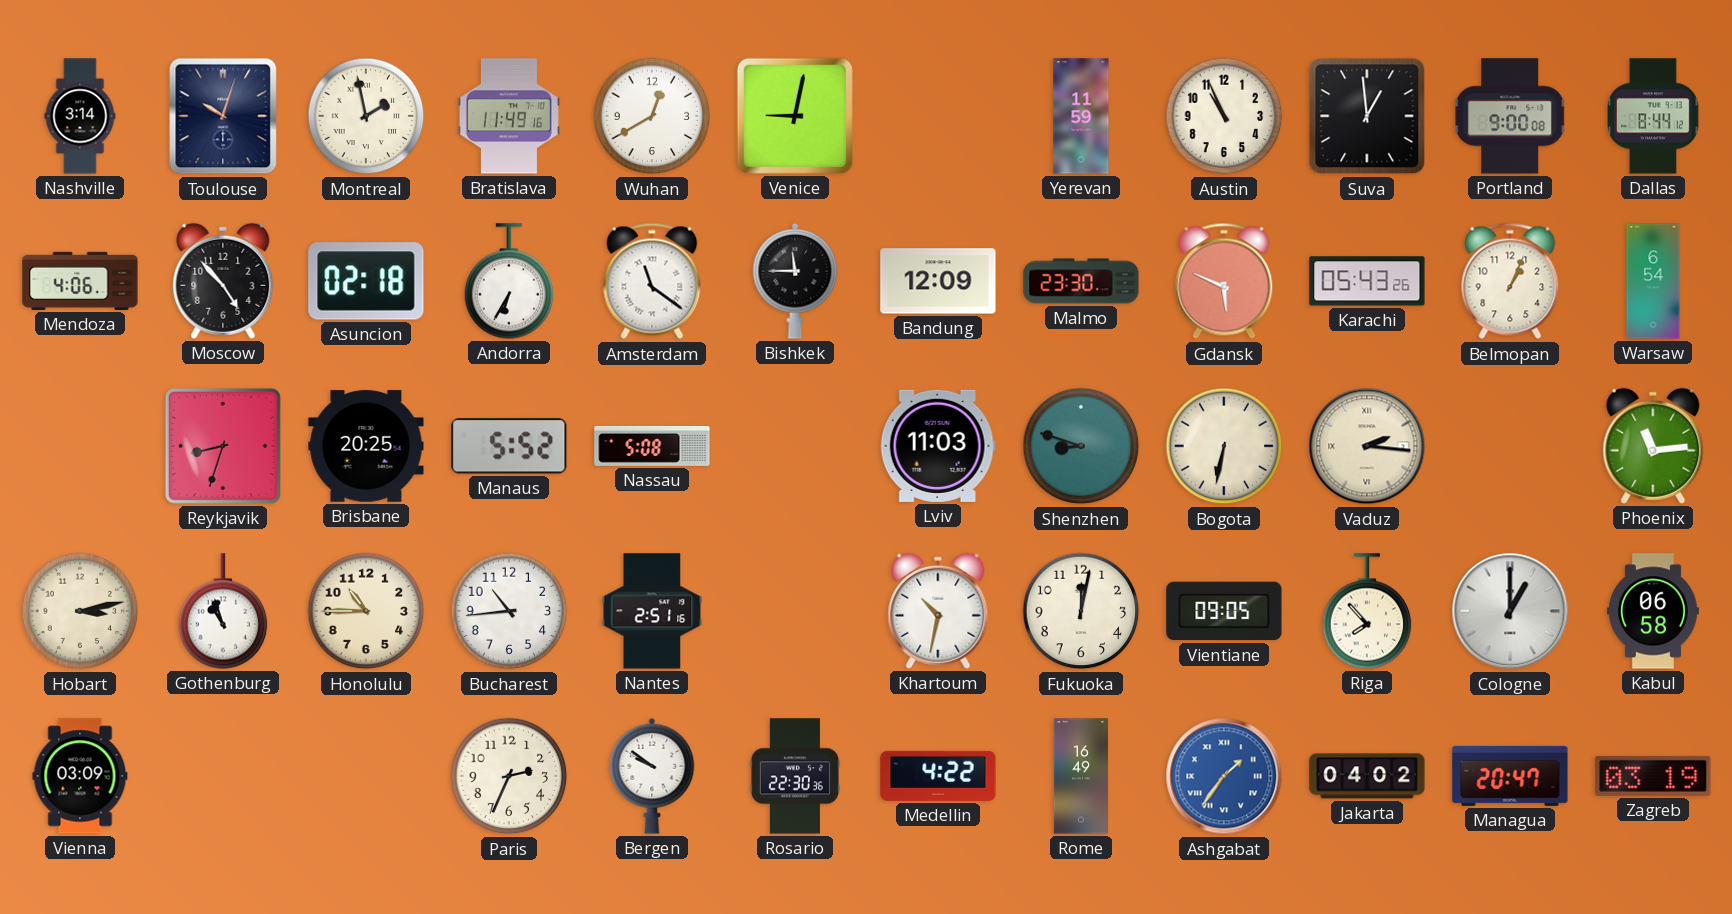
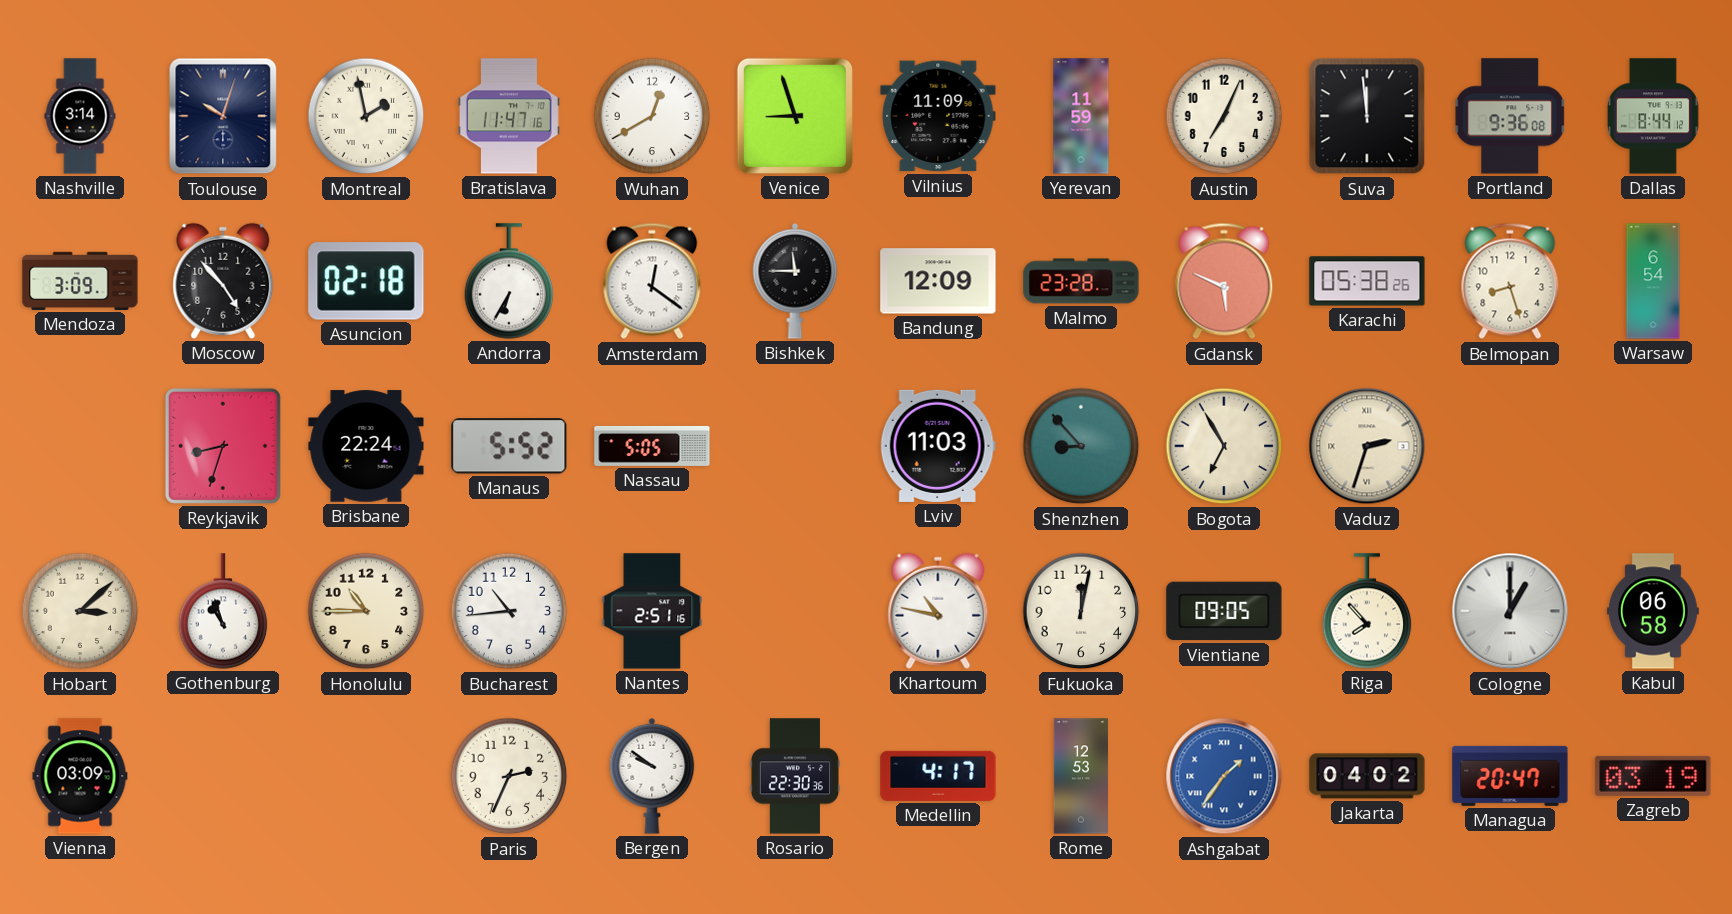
Bratislava: 11:49 -> 11:47 (509, 116)
Venice: 9:02 -> 8:57 (795, 116)
Vilnius: none -> 11:09 (938, 116)
Austin: 10:56 -> 7:04 (1224, 116)
Suva: 12:59 -> 11:59 (1367, 116)
Portland: 9:00 -> 9:36 (1510, 116)
Mendoza: 4:06 -> 3:09 (80, 281)
Amsterdam: 11:21 -> 12:21 (652, 281)
Malmo: 23:30 -> 23:28 (1081, 281)
Karachi: 05:43 -> 05:38 (1367, 281)
Belmopan: 1:04 -> 8:27 (1510, 281)
Brisbane: 20:25 -> 22:24 (366, 446)
Nassau: 5:08 -> 5:05 (652, 446)
Shenzhen: 8:48 -> 8:53 (1081, 446)
Bogota: 6:32 -> 6:55 (1224, 446)
Vaduz: 2:16 -> 2:33 (1367, 446)
Phoenix: 11:14 -> none (1653, 446)
Hobart: 3:13 -> 3:08 (80, 611)
Khartoum: 10:32 -> 10:47 (938, 611)
Medellin: 4:22 -> 4:17 (938, 776)
Rome: 16:49 -> 12:53 (1081, 776)
